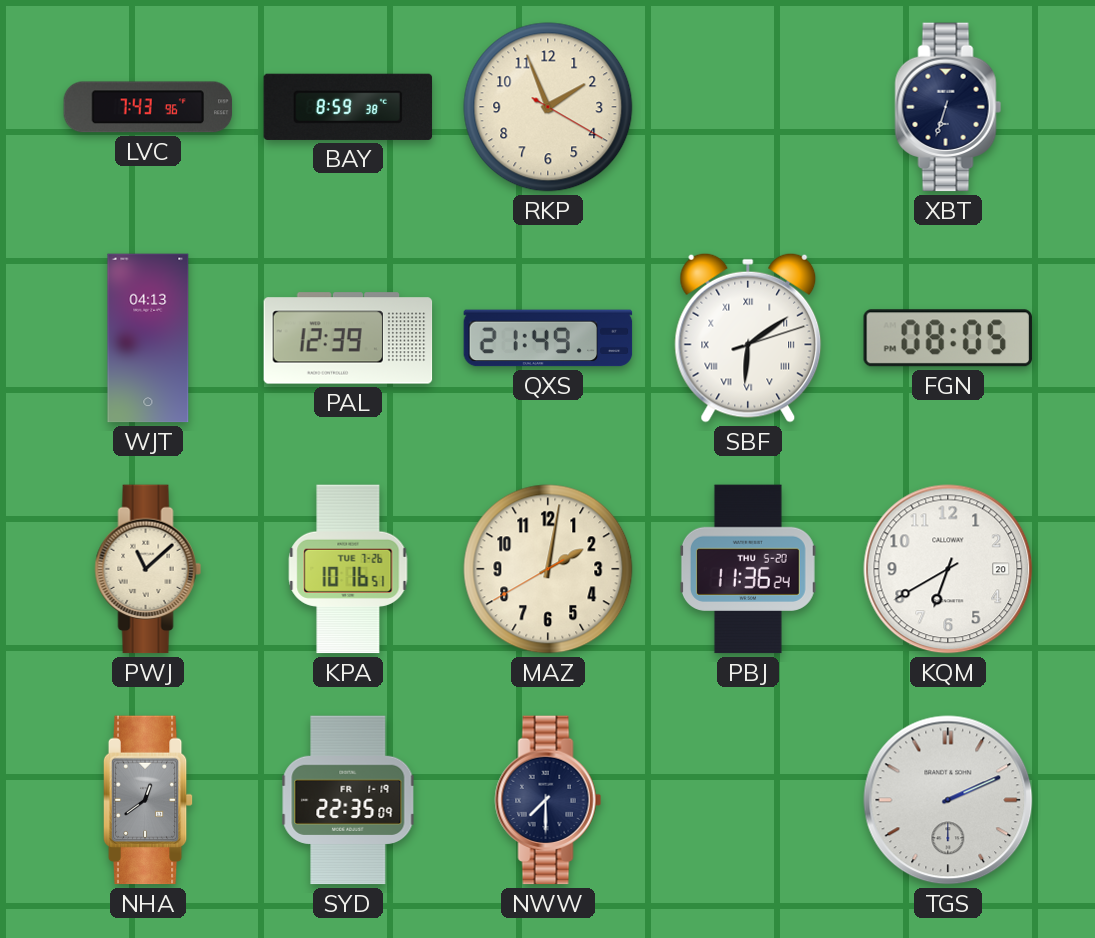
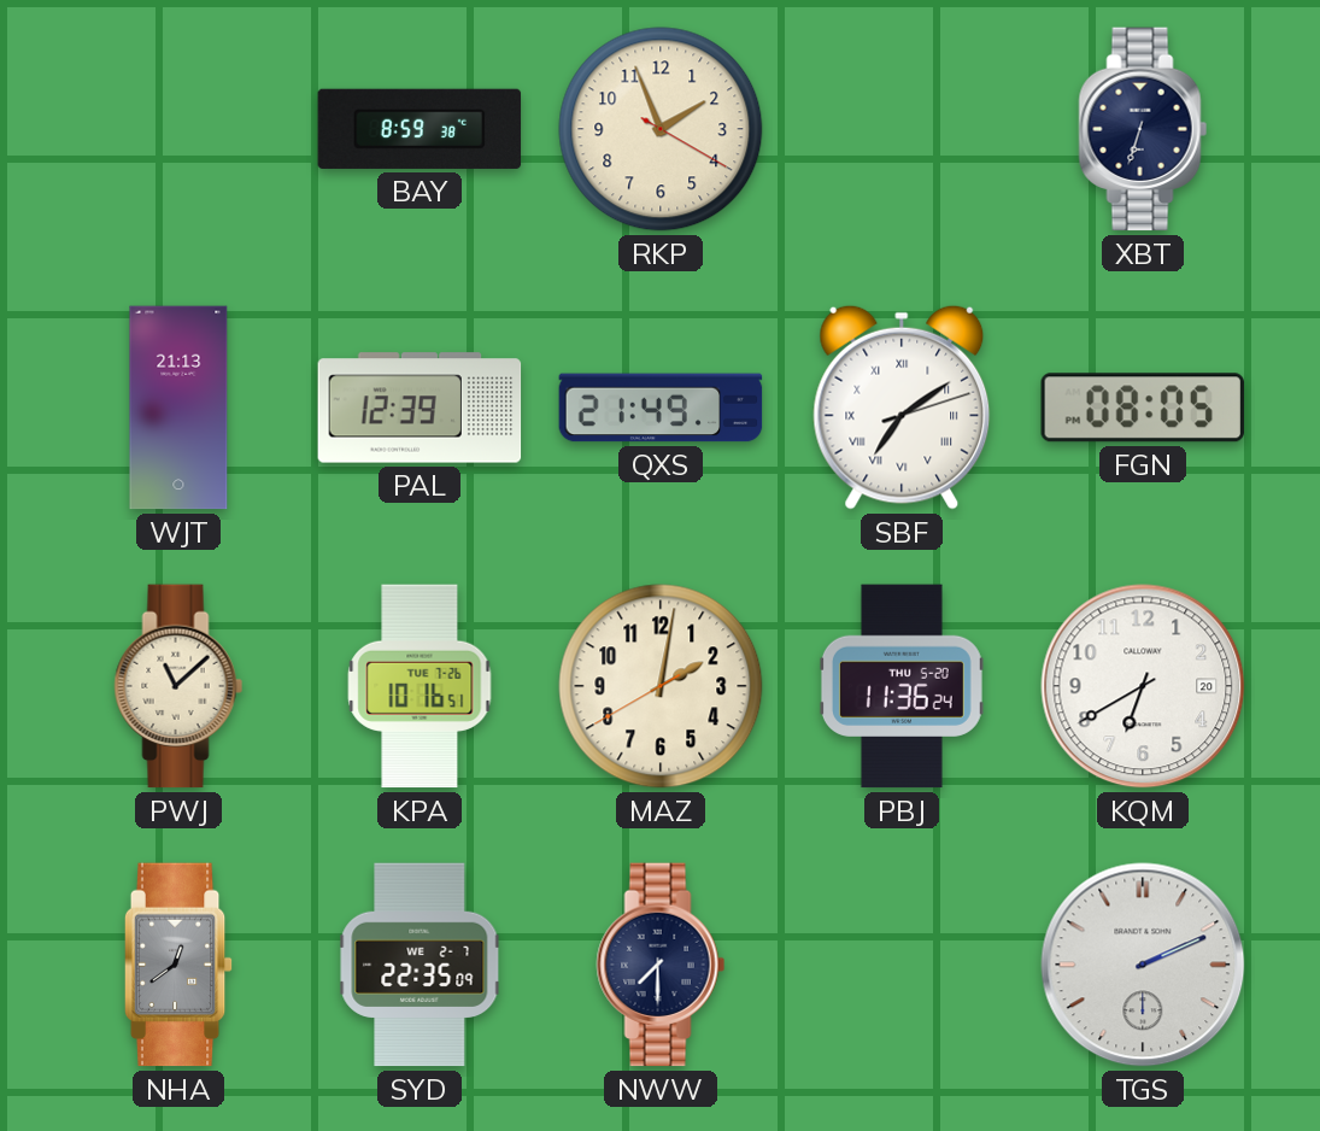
LVC: 7:43 -> none (148, 107)
WJT: 04:13 -> 21:13 (178, 408)
SBF: 6:09 -> 7:09 (902, 408)
SYD date: FR 1-19 -> WE 2-7 (420, 965)
